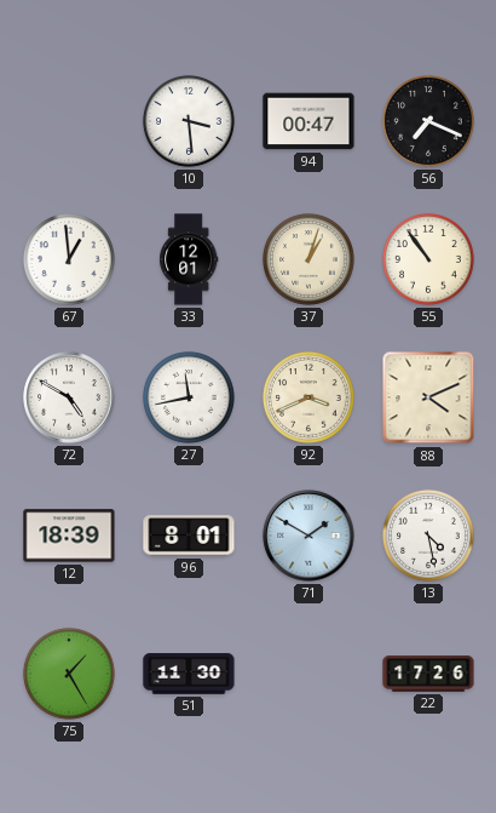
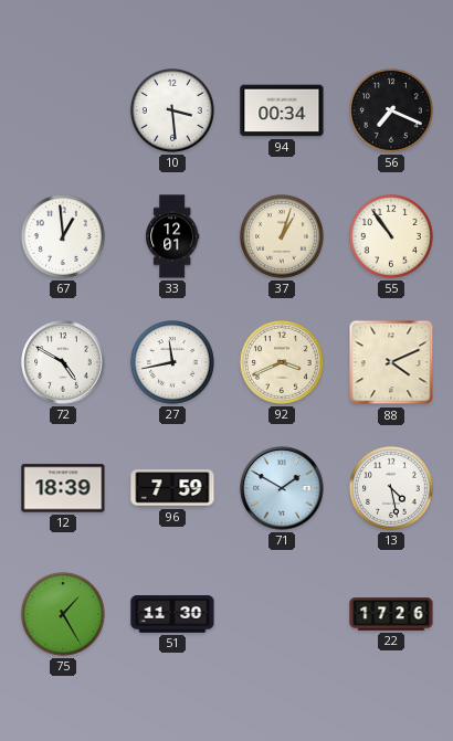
94: 00:47 -> 00:34 (282, 110)
96: 8:01 -> 7:59 (172, 488)
